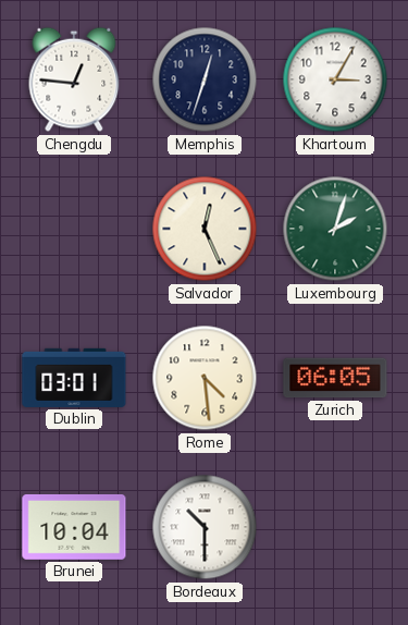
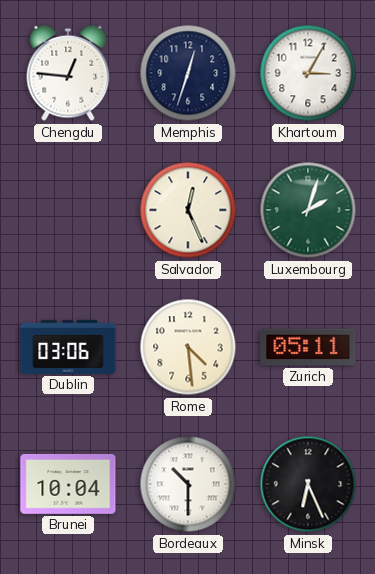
Dublin: 03:01 -> 03:06 (68, 347)
Zurich: 06:05 -> 05:11 (308, 347)
Minsk: none -> 6:26 (308, 484)
